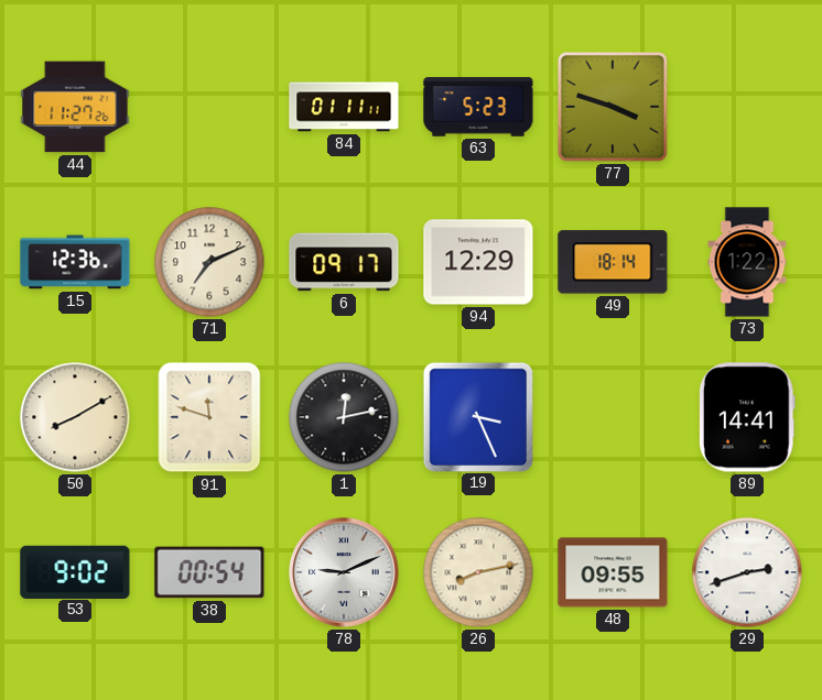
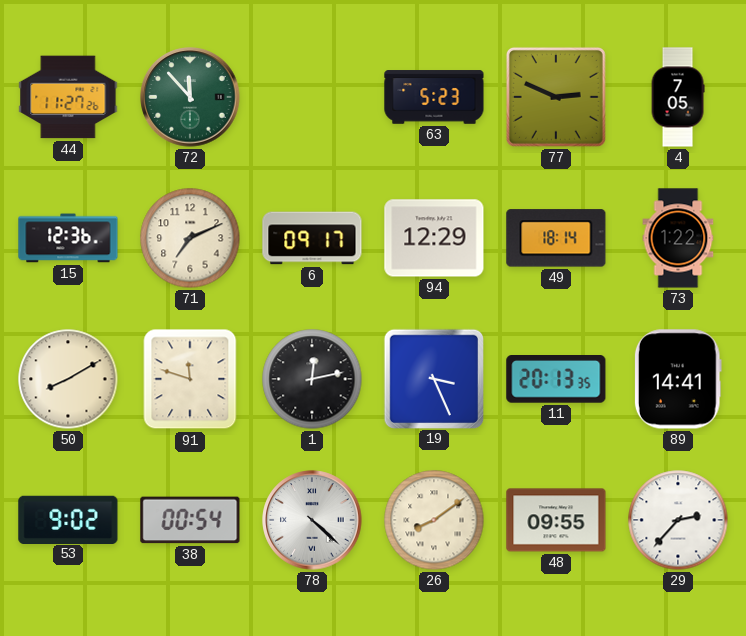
72: none -> 11:53 (190, 97)
84: 01:11 -> none (344, 107)
77: 3:48 -> 2:49 (556, 97)
4: none -> 7:05 (678, 97)
11: none -> 20:13 (556, 380)
78: 9:11 -> 4:22 (312, 520)
26: 8:13 -> 8:09 (434, 520)
29: 2:42 -> 2:37 (678, 520)
